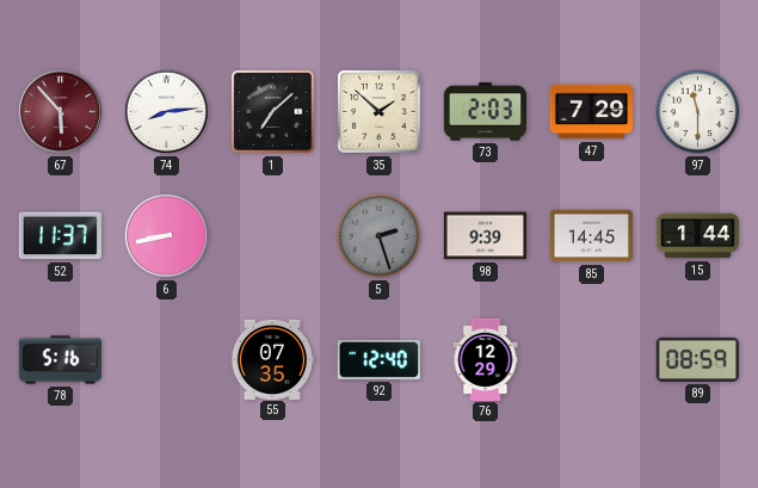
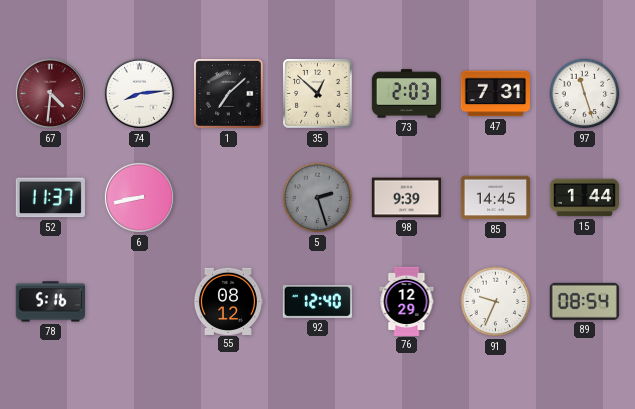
67: 5:53 -> 4:31 (50, 93)
35: 1:52 -> 12:52 (318, 94)
47: 7:29 -> 7:31 (495, 94)
97: 11:30 -> 11:27 (585, 94)
55: 07:35 -> 08:12 (227, 301)
91: none -> 9:34 (496, 302)
89: 08:59 -> 08:54 (584, 301)
